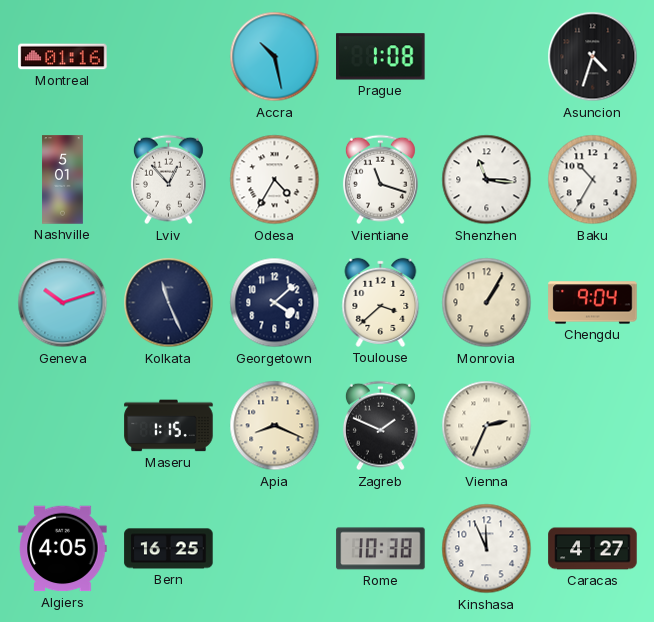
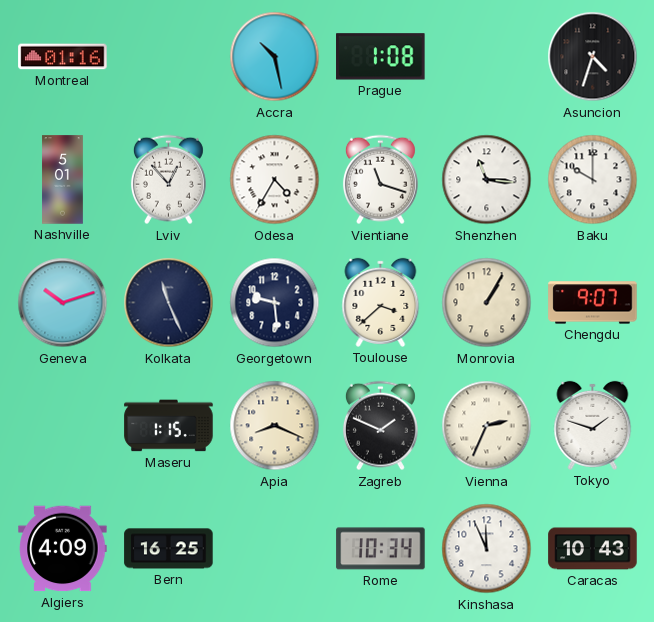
Baku: 10:35 -> 10:00 (593, 180)
Georgetown: 4:08 -> 9:29 (275, 303)
Chengdu: 9:04 -> 9:07 (593, 303)
Tokyo: none -> 1:48 (593, 425)
Algiers: 4:05 -> 4:09 (63, 549)
Rome: 10:38 -> 10:34 (381, 549)
Caracas: 4:27 -> 10:43 (593, 549)
